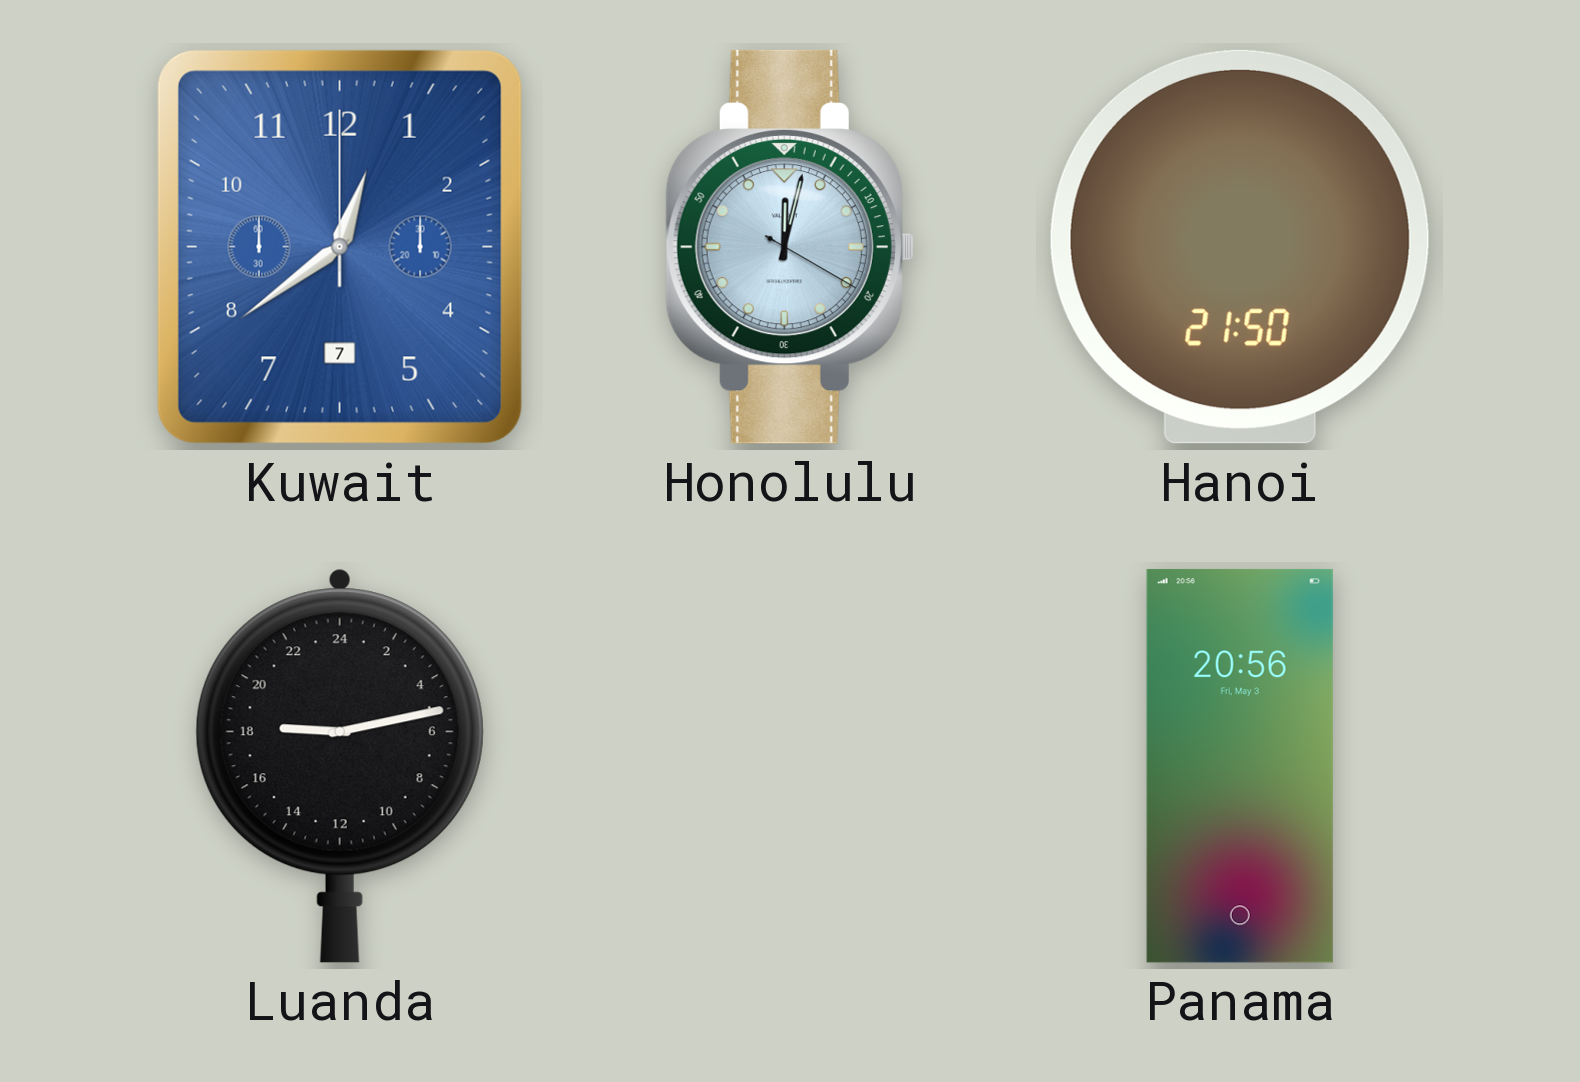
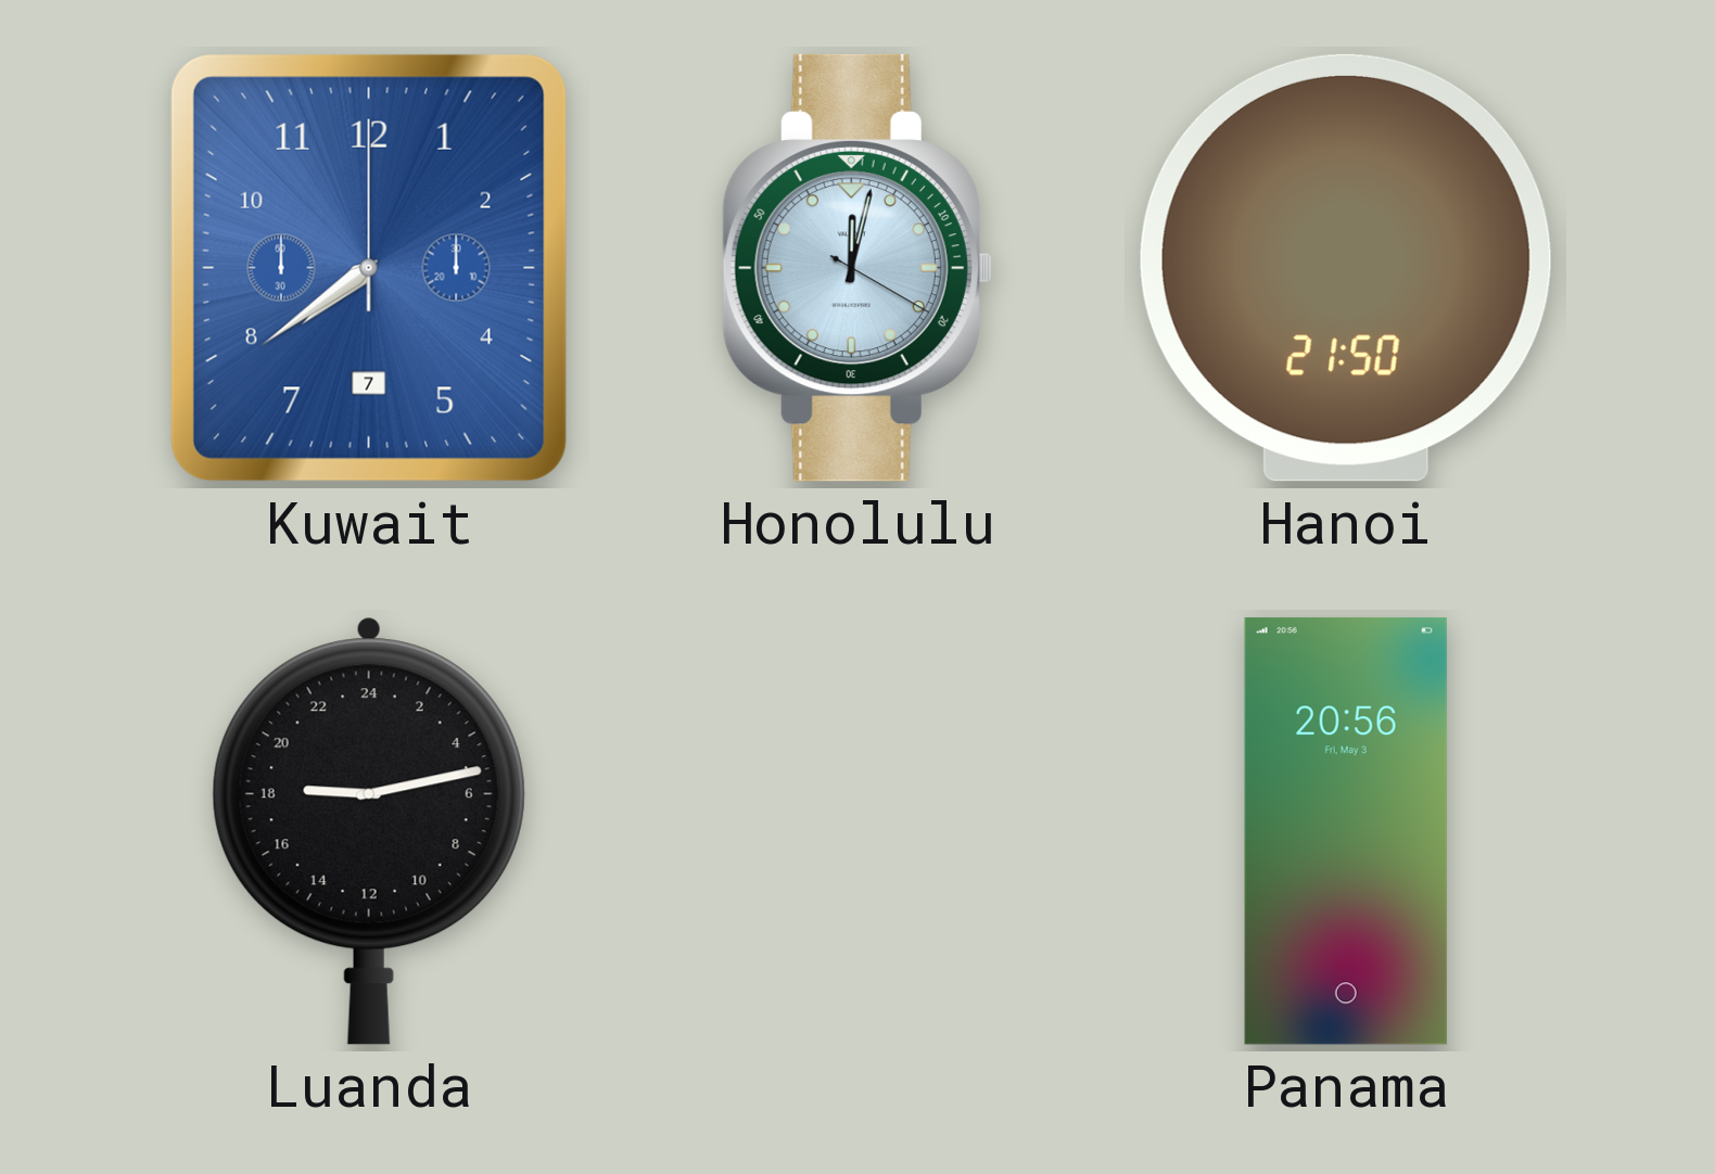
Kuwait: 12:39 -> 7:39 (369, 268)
